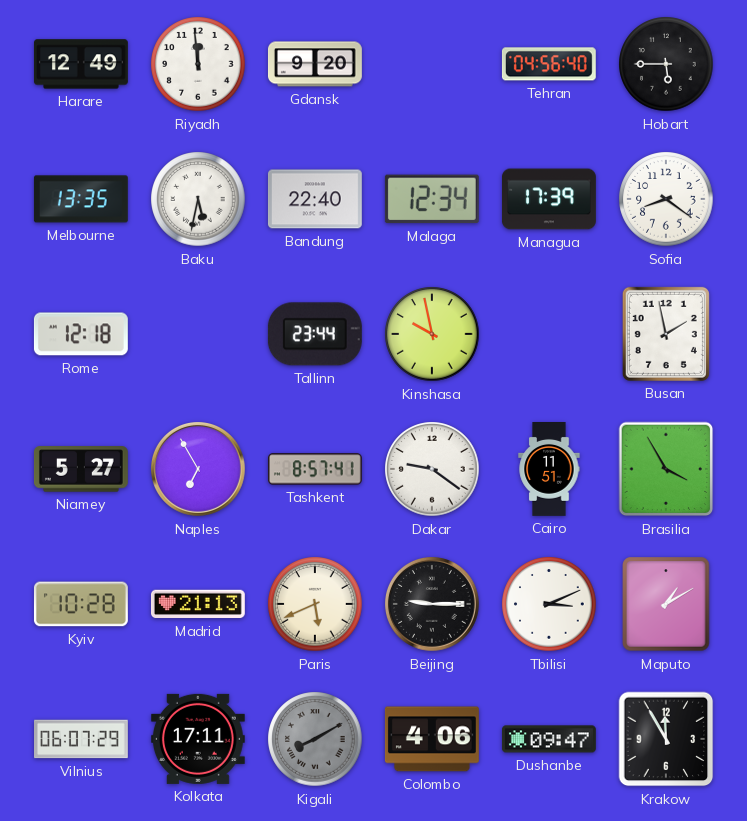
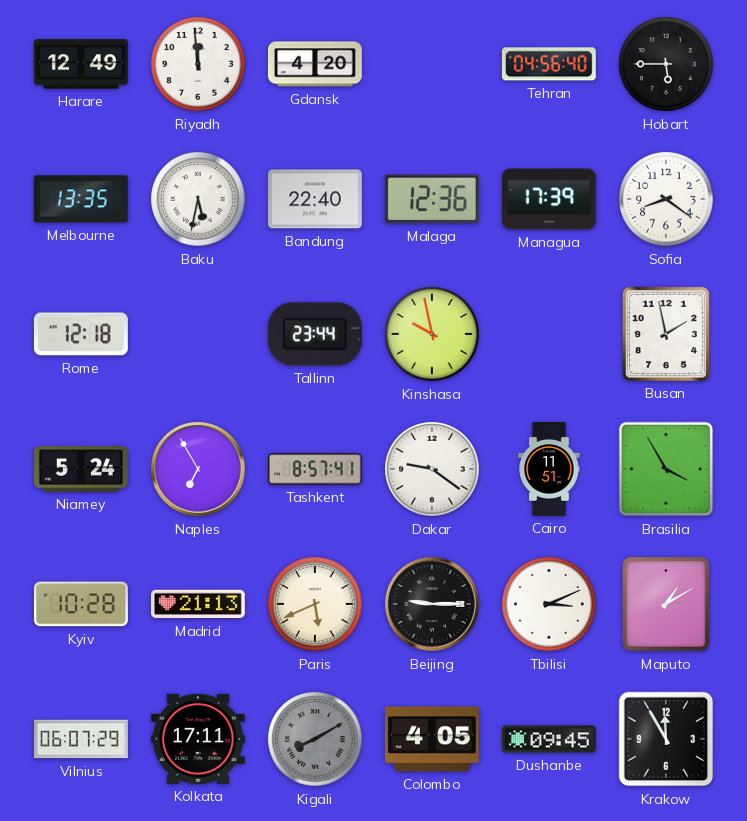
Gdansk: 9:20 -> 4:20 (315, 64)
Malaga: 12:34 -> 12:36 (432, 199)
Niamey: 5:27 -> 5:24 (81, 469)
Colombo: 4:06 -> 4:05 (432, 739)
Dushanbe: 09:47 -> 09:45 (549, 739)
